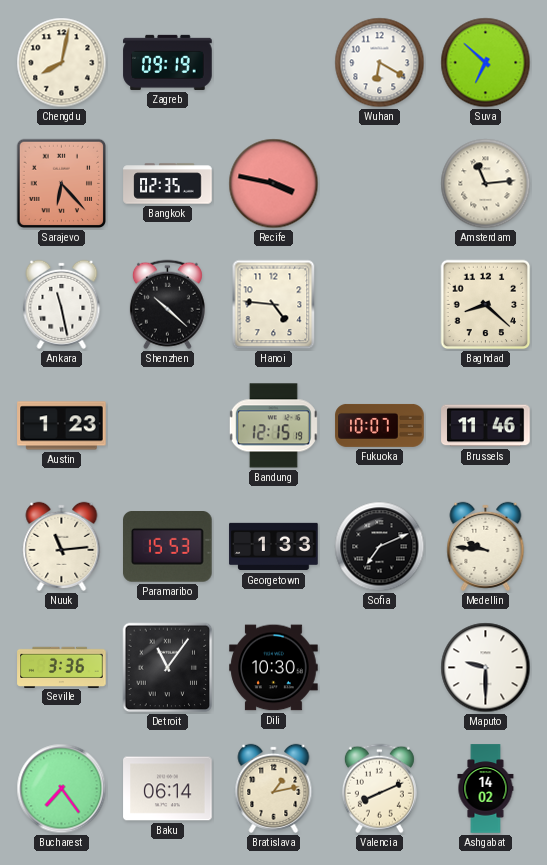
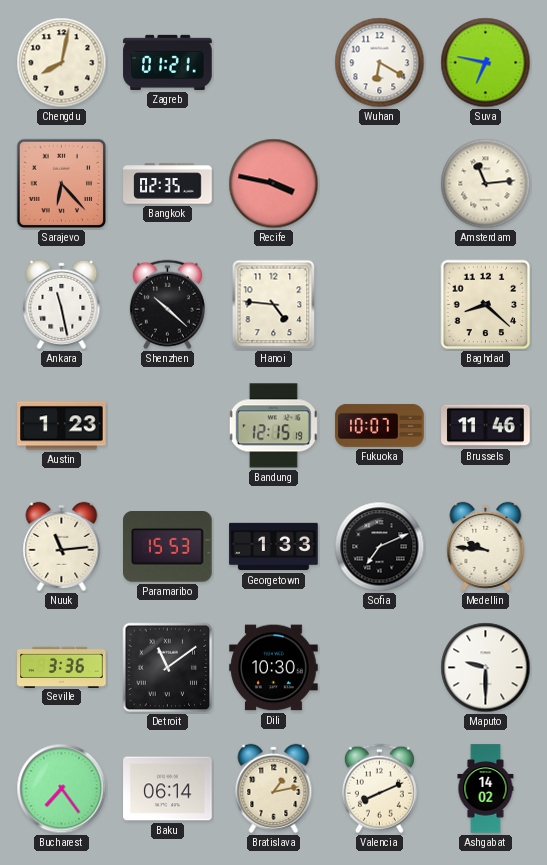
Zagreb: 09:19 -> 01:21 (168, 62)
Suva: 6:52 -> 6:47 (486, 63)
Detroit: 11:06 -> 11:09 (168, 668)
